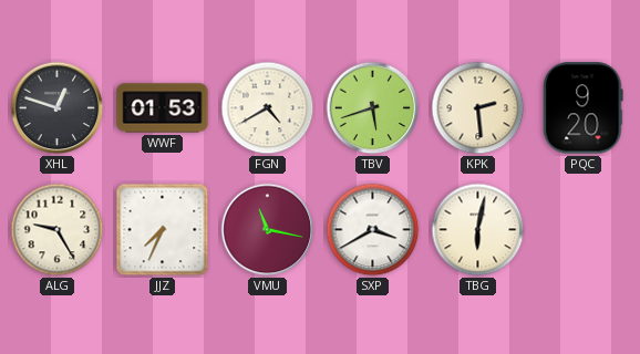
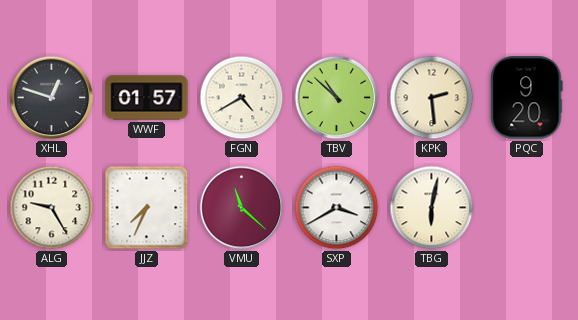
WWF: 01:53 -> 01:57 (147, 98)
TBV: 5:42 -> 10:52 (337, 98)
VMU: 11:17 -> 11:22 (242, 208)
